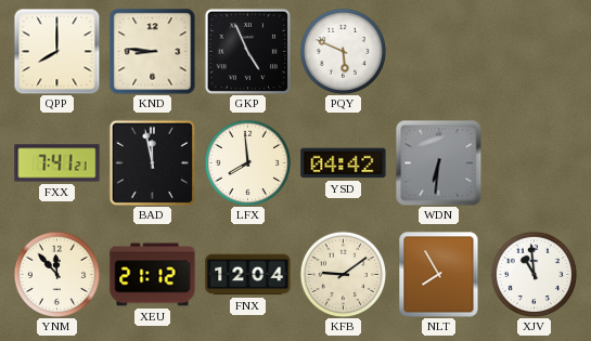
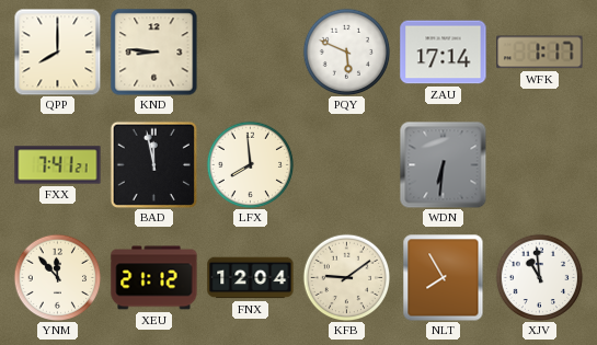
GKP: 4:56 -> none (247, 51)
ZAU: none -> 17:14 (444, 53)
WFK: none -> 1:17 (540, 53)
YSD: 04:42 -> none (344, 163)
